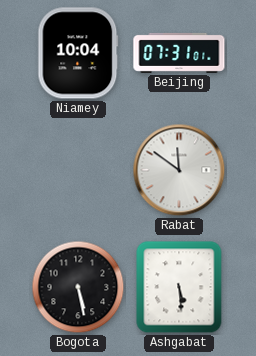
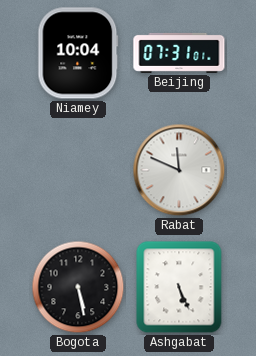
Rabat: 11:51 -> 11:49 (179, 170)
Ashgabat: 5:29 -> 5:26 (179, 287)
